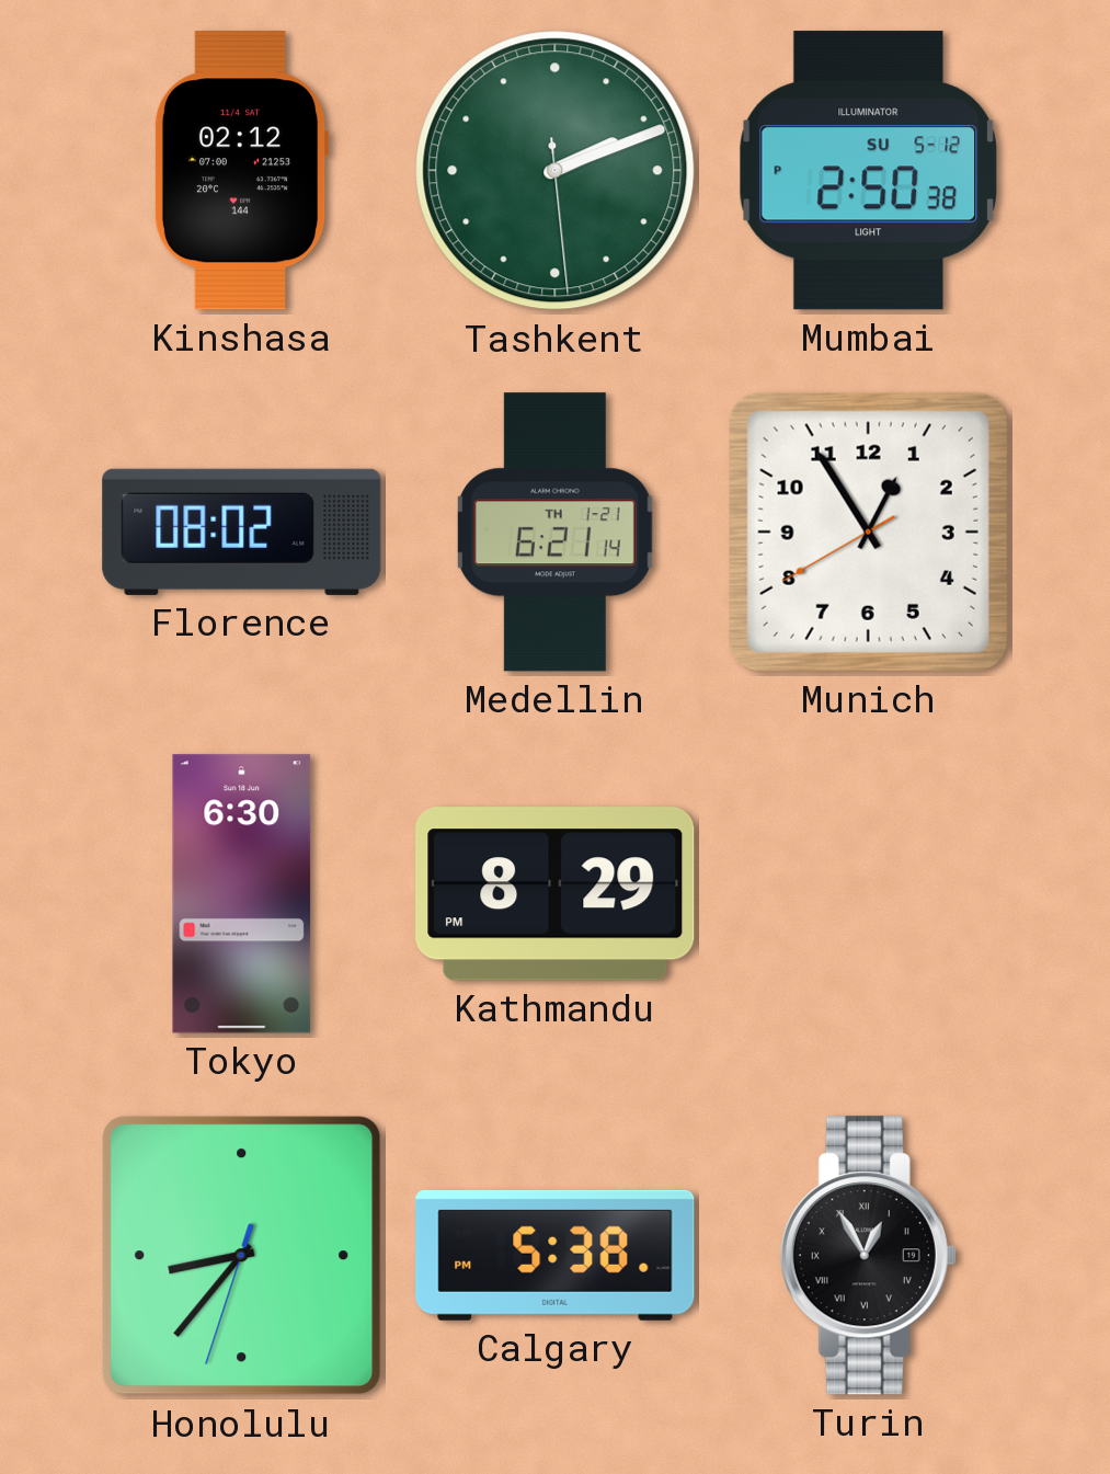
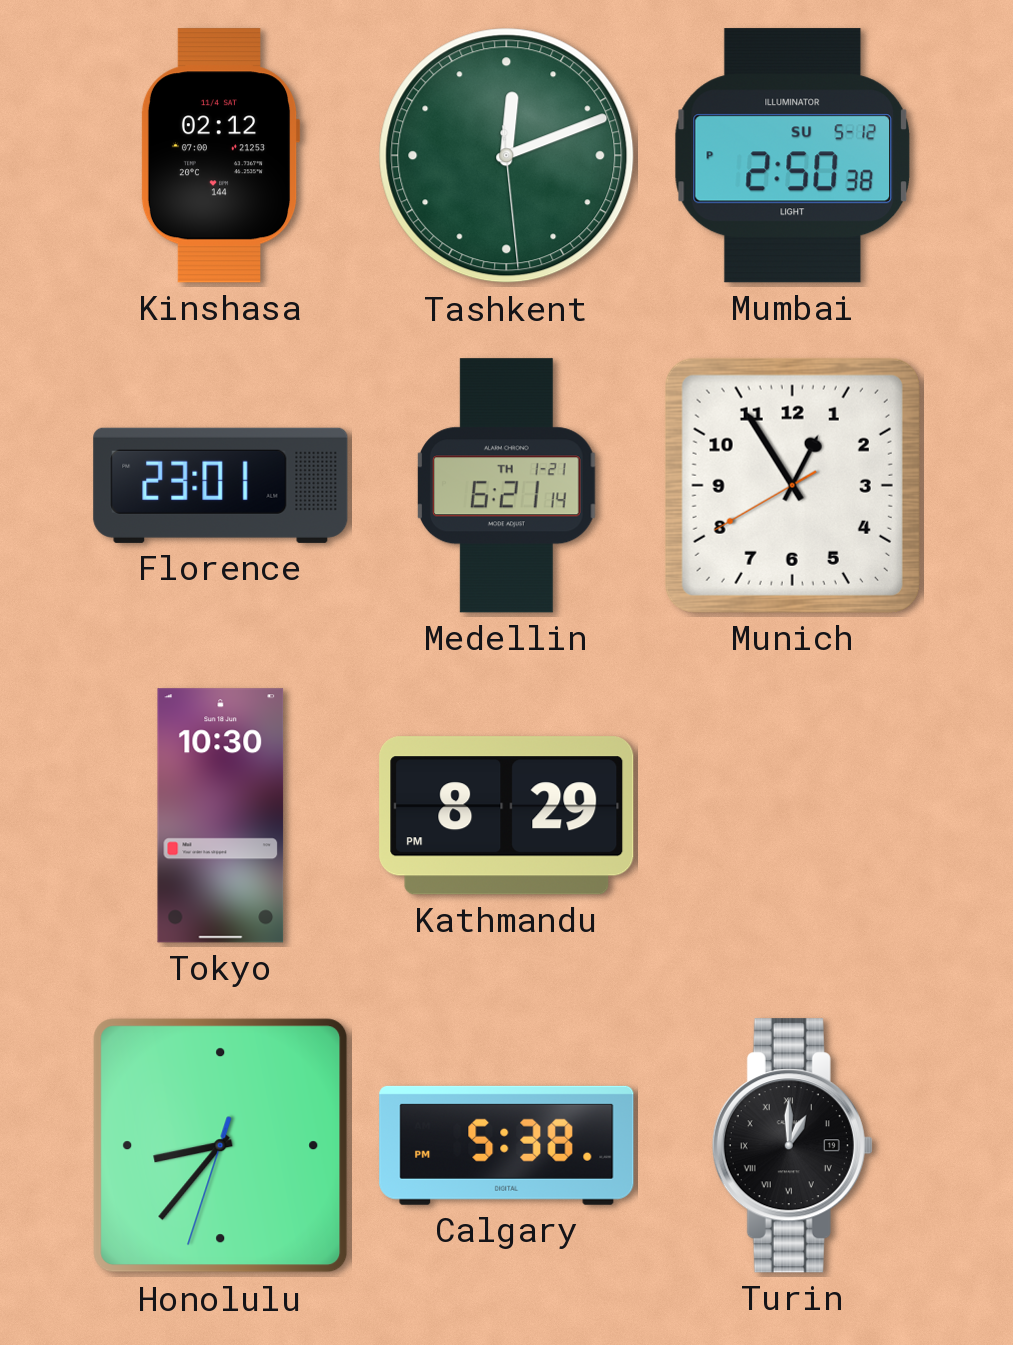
Tashkent: 2:11 -> 12:11 (507, 156)
Florence: 08:02 -> 23:01 (221, 485)
Tokyo: 6:30 -> 10:30 (221, 816)
Turin: 12:55 -> 1:00 (792, 1146)
